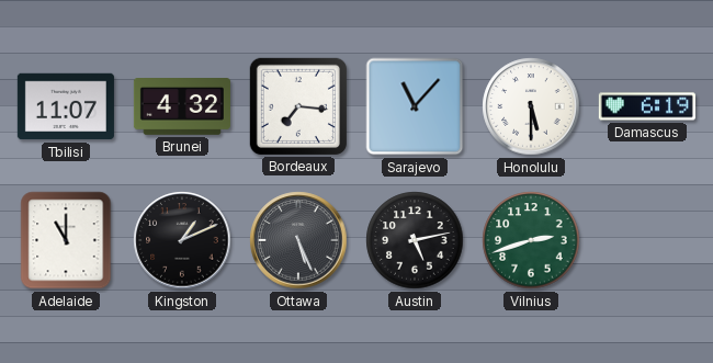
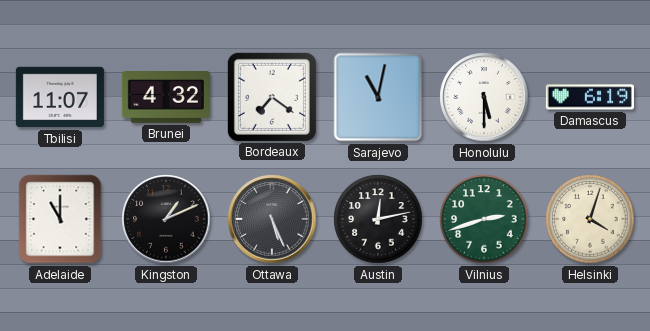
Bordeaux: 7:16 -> 7:21 (272, 97)
Sarajevo: 11:07 -> 11:02 (378, 97)
Austin: 5:13 -> 12:13 (378, 219)
Helsinki: none -> 4:03 (590, 219)
